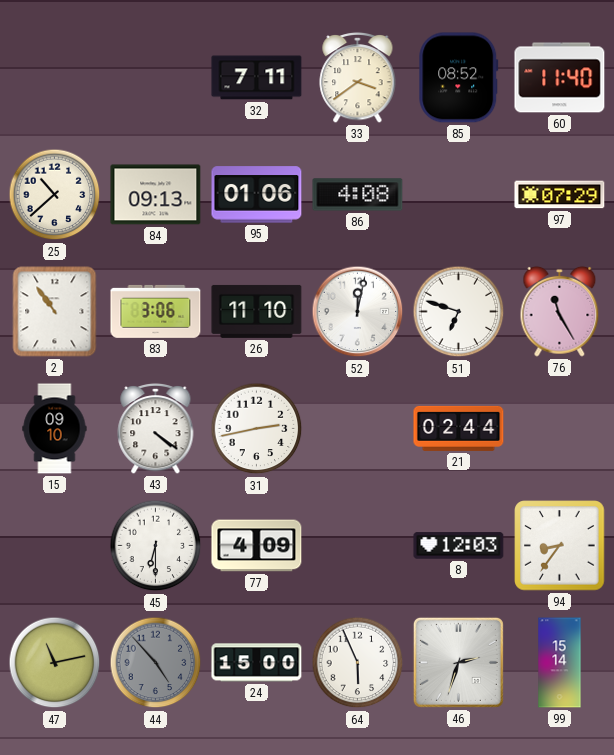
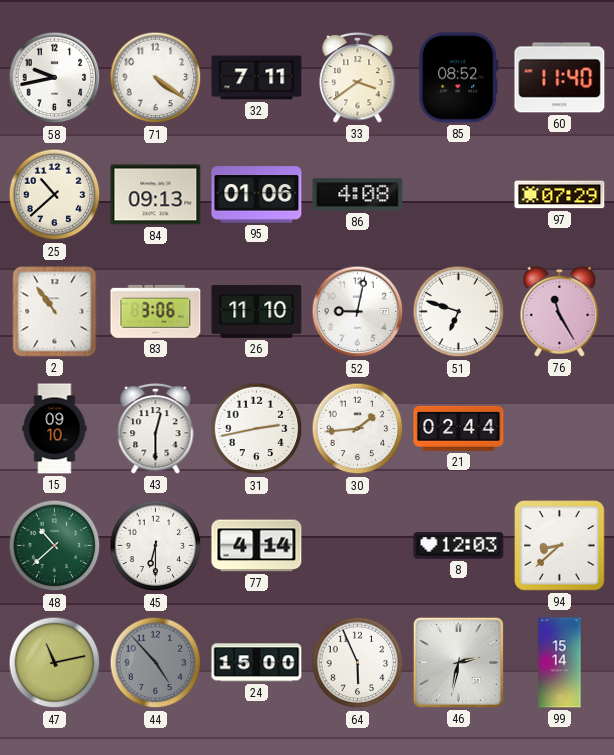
58: none -> 9:43 (55, 78)
71: none -> 4:21 (156, 78)
52: 12:02 -> 9:02 (358, 312)
43: 4:21 -> 12:30 (156, 428)
30: none -> 1:44 (358, 429)
48: none -> 10:38 (55, 546)
77: 4:09 -> 4:14 (257, 546)
94: 8:36 -> 8:38 (560, 546)
46: 2:33 -> 2:32 (458, 662)
